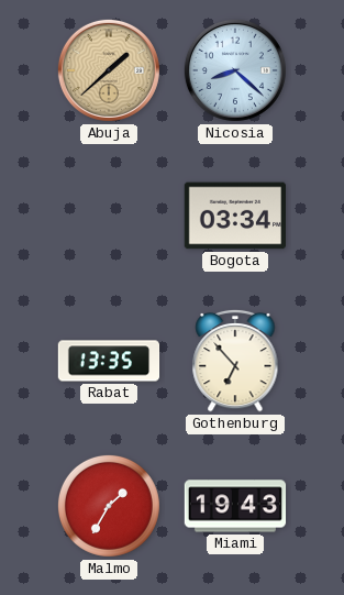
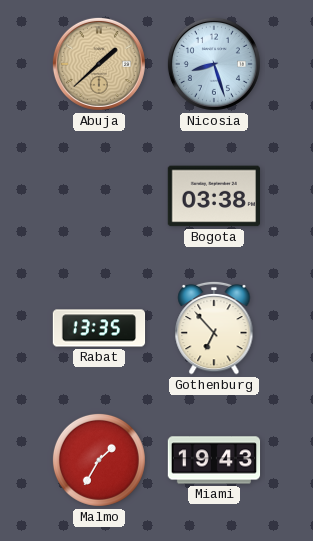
Nicosia: 8:22 -> 8:27 (214, 64)
Bogota: 03:34 -> 03:38 (213, 196)
